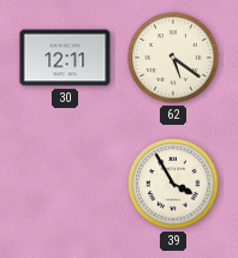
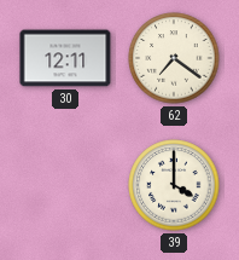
62: 5:21 -> 7:21 (174, 58)
39: 3:55 -> 4:00 (174, 185)
